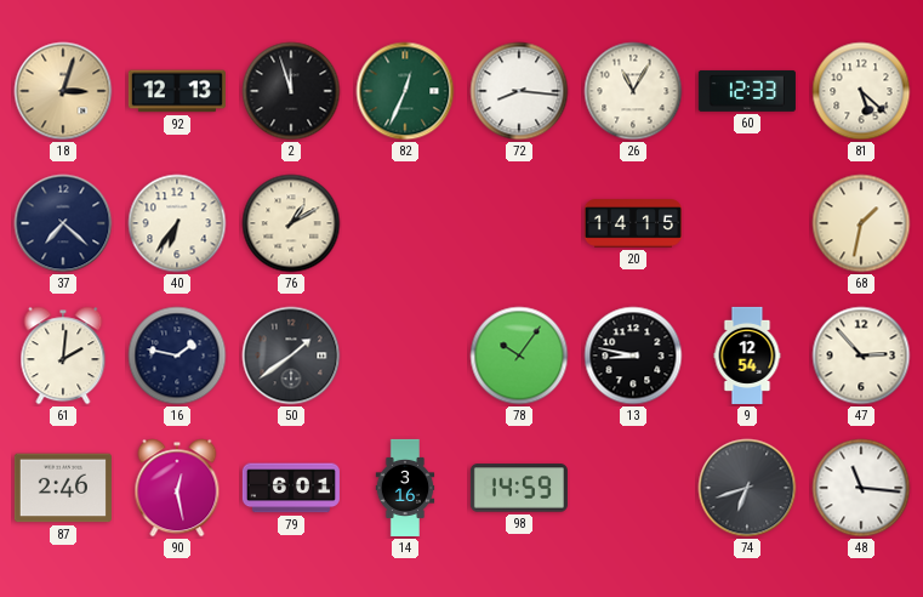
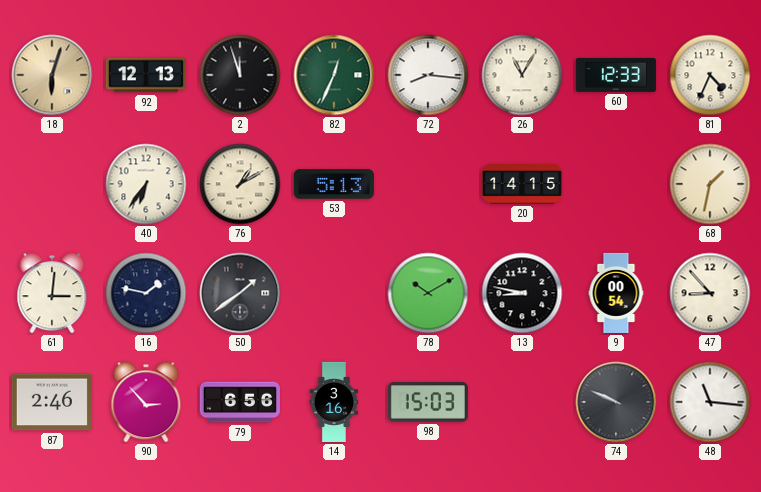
18: 3:03 -> 6:03 (52, 75)
81: 5:22 -> 4:34 (710, 75)
37: 7:22 -> none (63, 223)
53: none -> 5:13 (334, 184)
61: 2:01 -> 3:01 (52, 293)
78: 10:06 -> 10:10 (428, 293)
9: 12:54 -> 00:54 (616, 293)
47: 2:53 -> 8:53 (710, 293)
90: 12:28 -> 2:53 (146, 402)
79: 6:01 -> 6:56 (240, 402)
98: 14:59 -> 15:03 (428, 402)
74: 6:42 -> 9:49 (616, 402)
